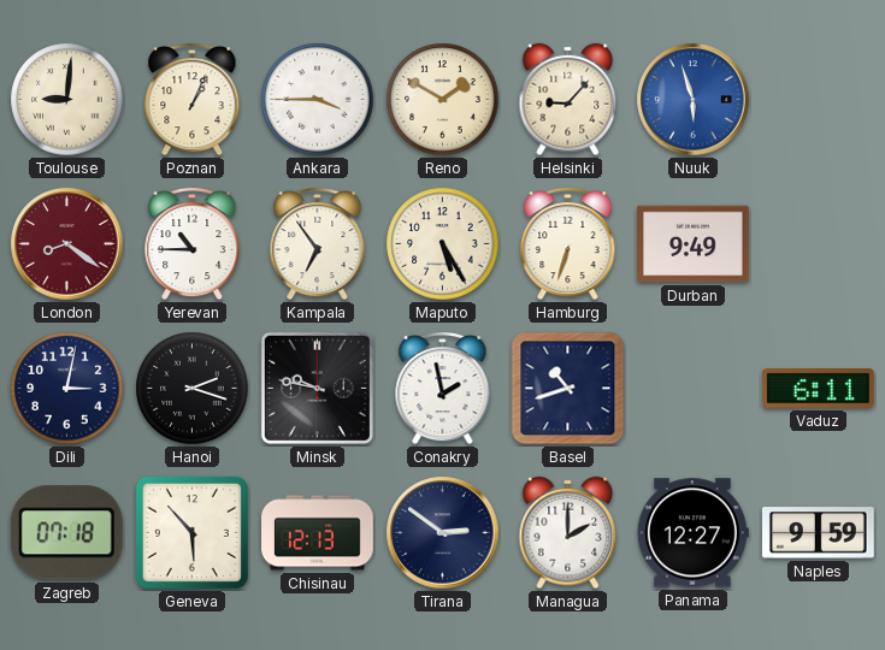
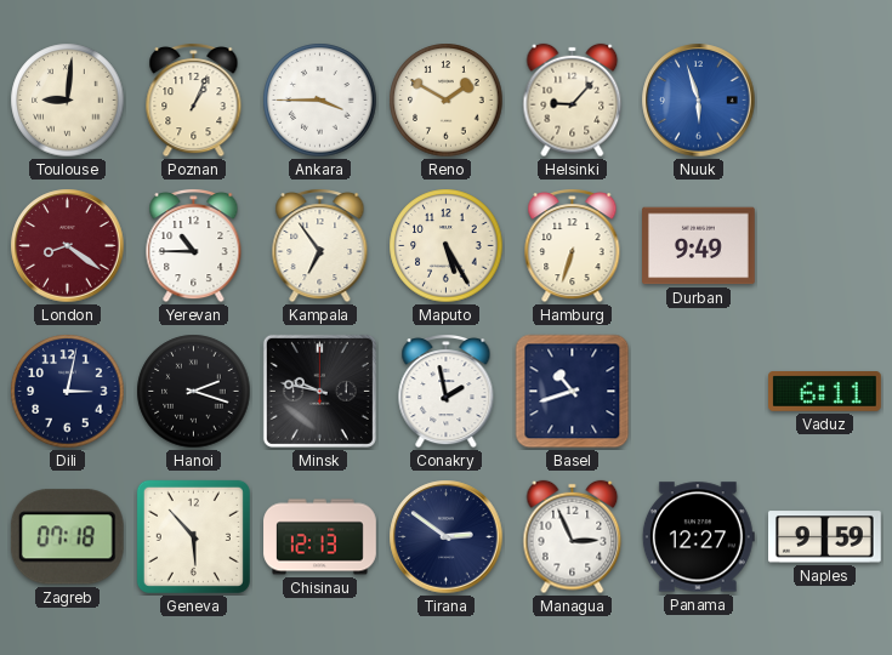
Managua: 2:00 -> 2:56 (573, 537)
